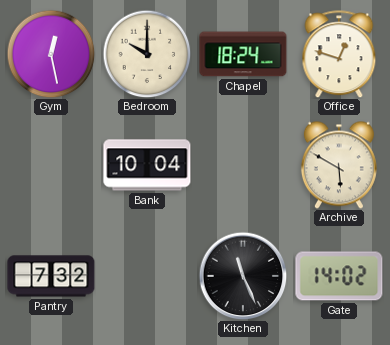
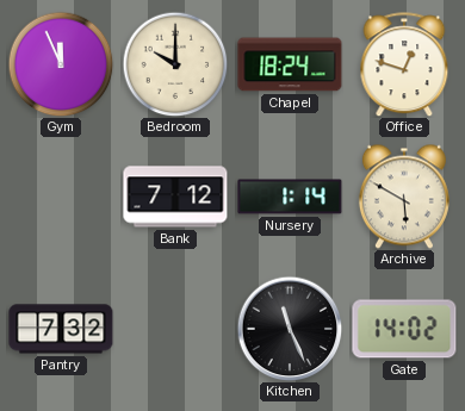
Gym: 12:28 -> 11:56 (61, 64)
Bank: 10:04 -> 7:12 (175, 197)
Nursery: none -> 1:14 (290, 197)
